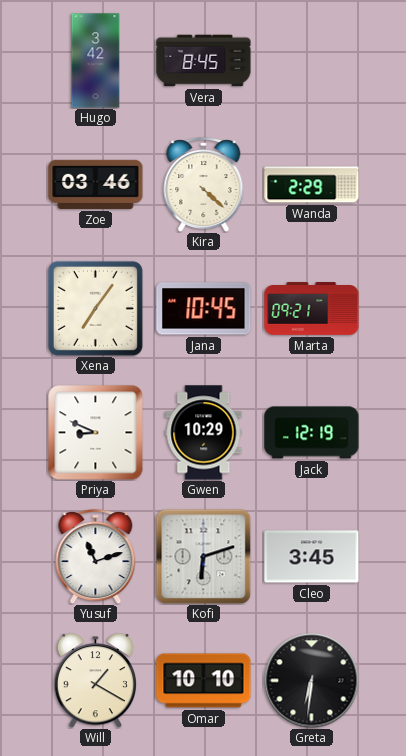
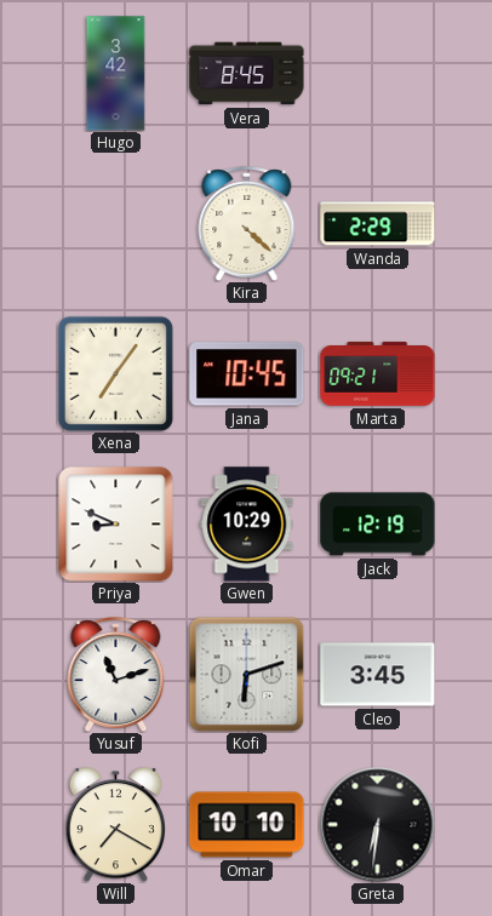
Zoe: 03:46 -> none (96, 184)
Will: 1:20 -> 7:20 (115, 825)
